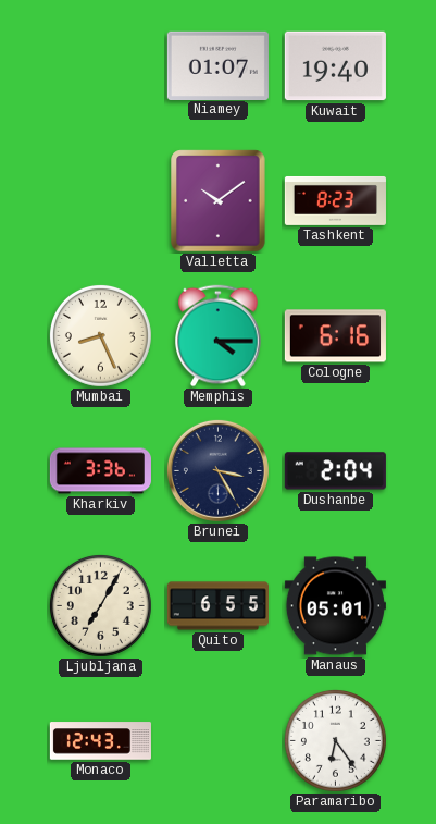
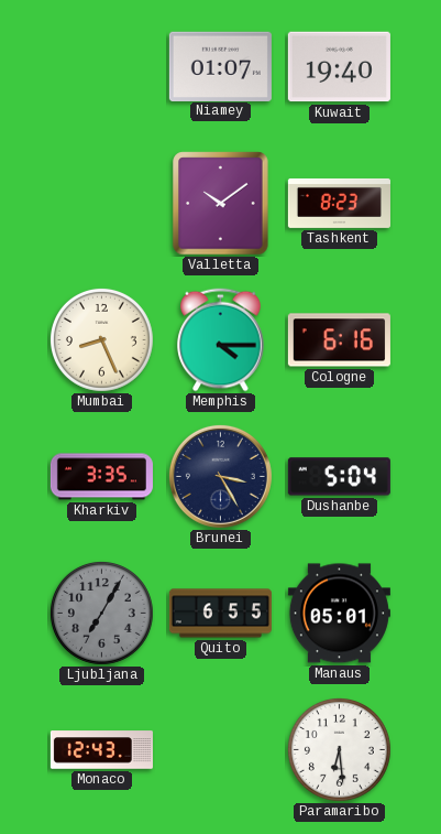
Kharkiv: 3:36 -> 3:35 (101, 477)
Dushanbe: 2:04 -> 5:04 (339, 477)
Ljubljana dial: cream -> grey (101, 613)
Paramaribo: 6:24 -> 6:29 (339, 749)
